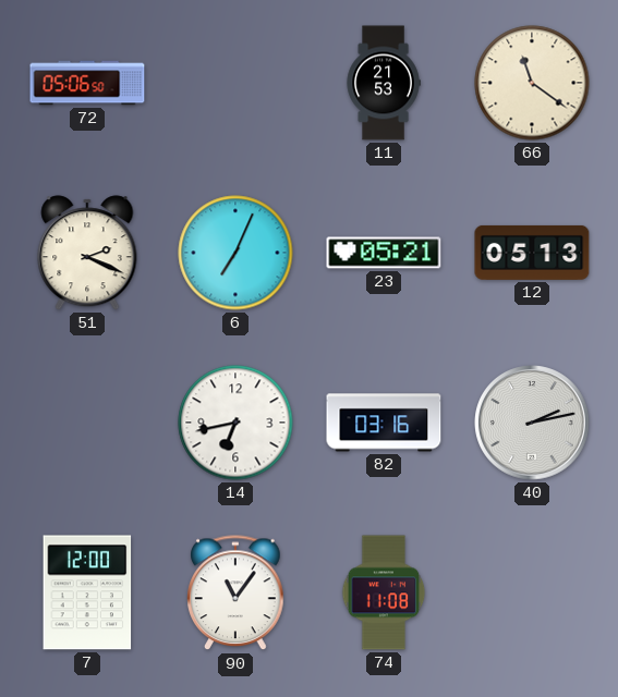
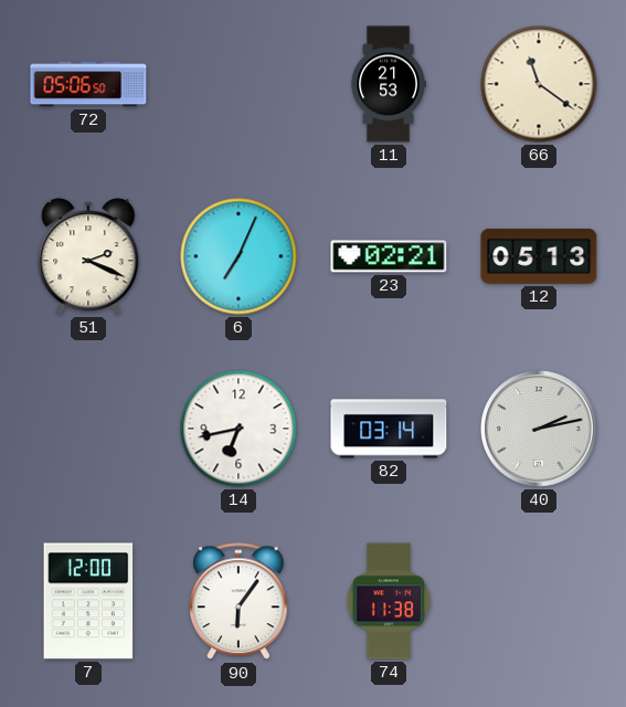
23: 05:21 -> 02:21 (389, 256)
82: 03:16 -> 03:14 (389, 429)
90: 11:06 -> 6:06 (238, 602)
74: 11:08 -> 11:38 (389, 601)
